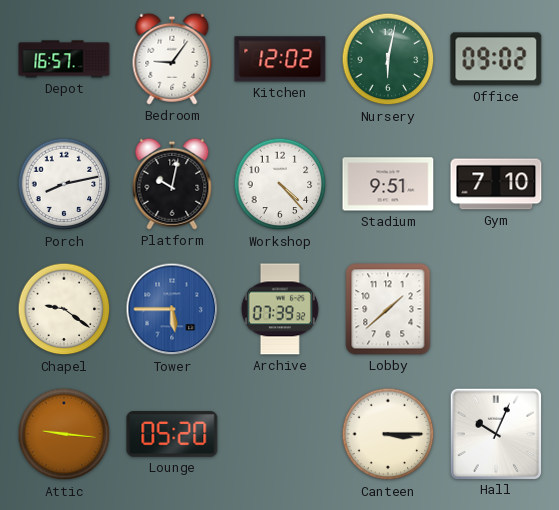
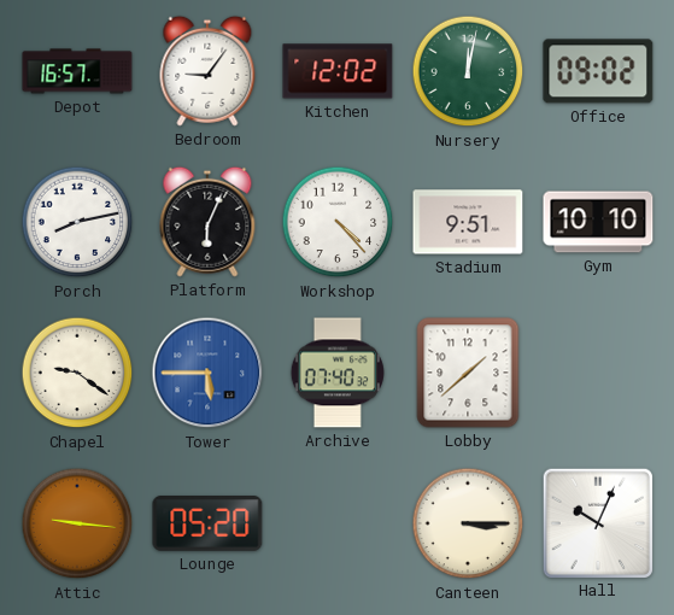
Nursery: 6:02 -> 12:02 (468, 71)
Platform: 10:02 -> 6:04 (207, 222)
Gym: 7:10 -> 10:10 (598, 222)
Archive: 07:39 -> 07:40 (338, 373)
